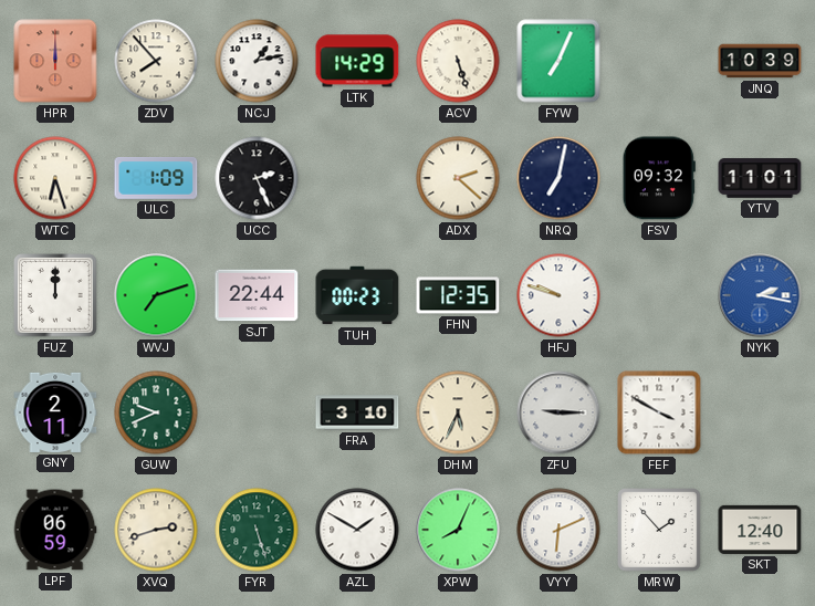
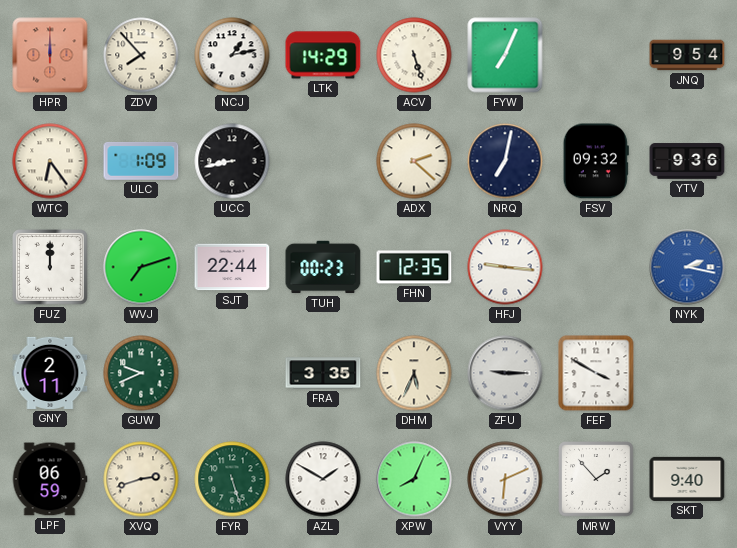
JNQ: 10:39 -> 9:54 (687, 55)
WTC: 6:27 -> 6:24 (50, 161)
UCC: 2:26 -> 8:43 (232, 161)
YTV: 11:01 -> 9:36 (687, 161)
HFJ: 9:48 -> 9:16 (505, 267)
FRA: 3:10 -> 3:35 (323, 373)
SKT: 12:40 -> 9:40 (687, 479)
